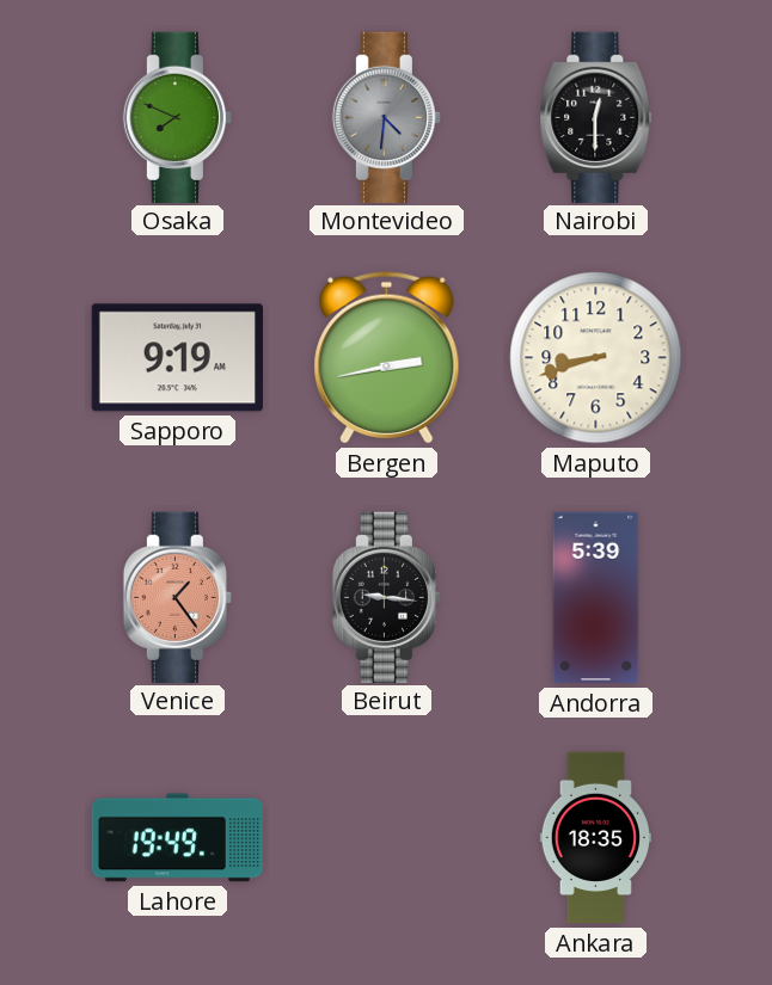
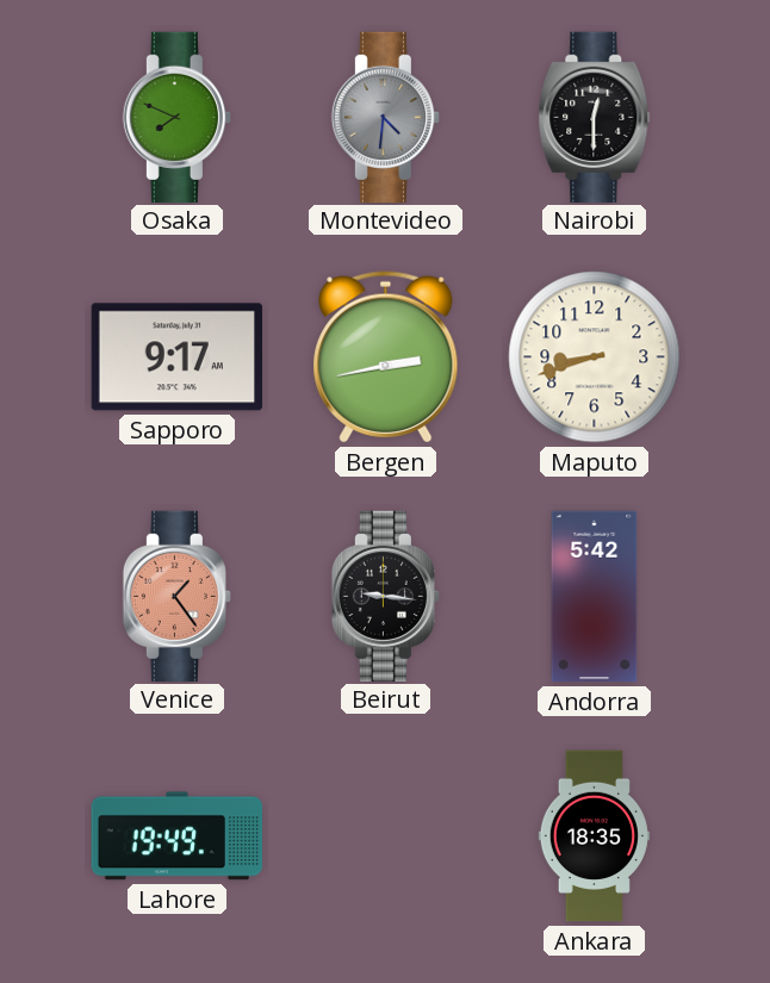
Sapporo: 9:19 -> 9:17 (176, 357)
Andorra: 5:39 -> 5:42 (595, 597)
